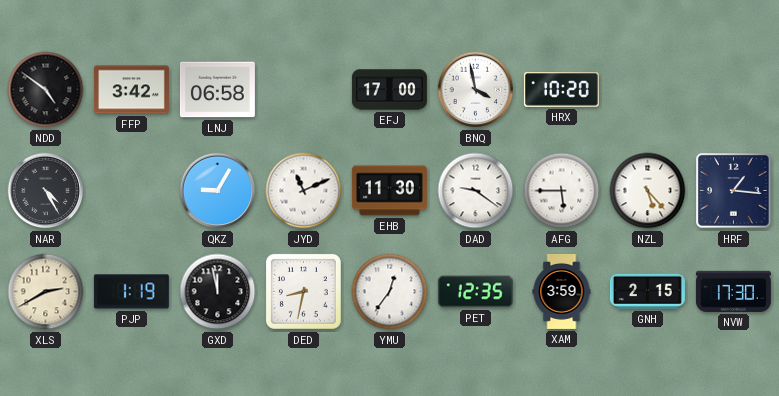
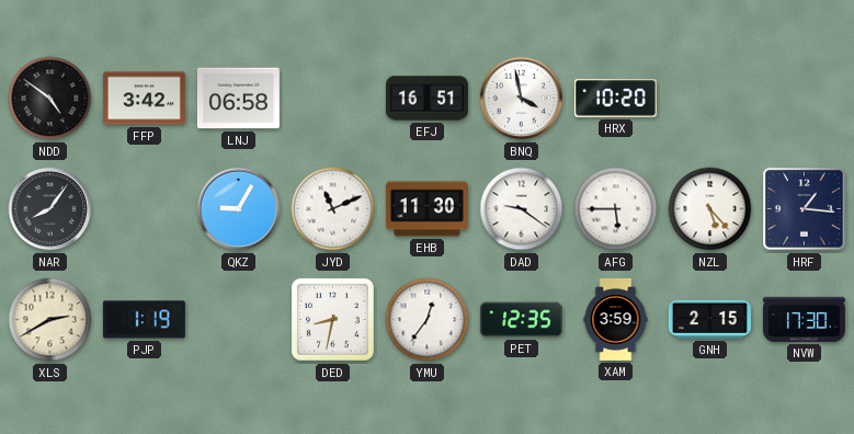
EFJ: 17:00 -> 16:51 (426, 99)
NAR: 4:25 -> 8:06 (50, 209)
GXD: 11:58 -> none (218, 292)
